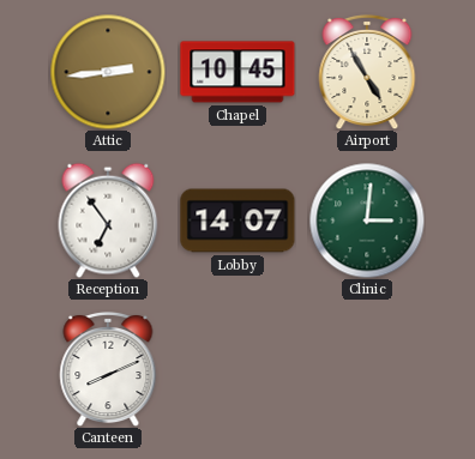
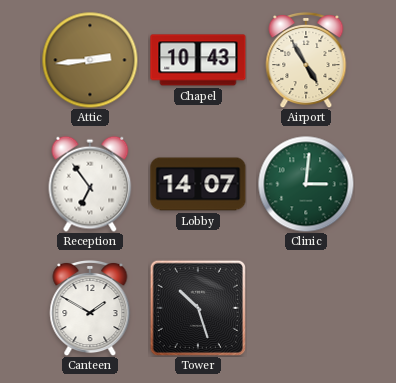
Chapel: 10:45 -> 10:43 (198, 60)
Canteen: 8:11 -> 1:50 (90, 308)
Tower: none -> 10:27 (198, 308)
